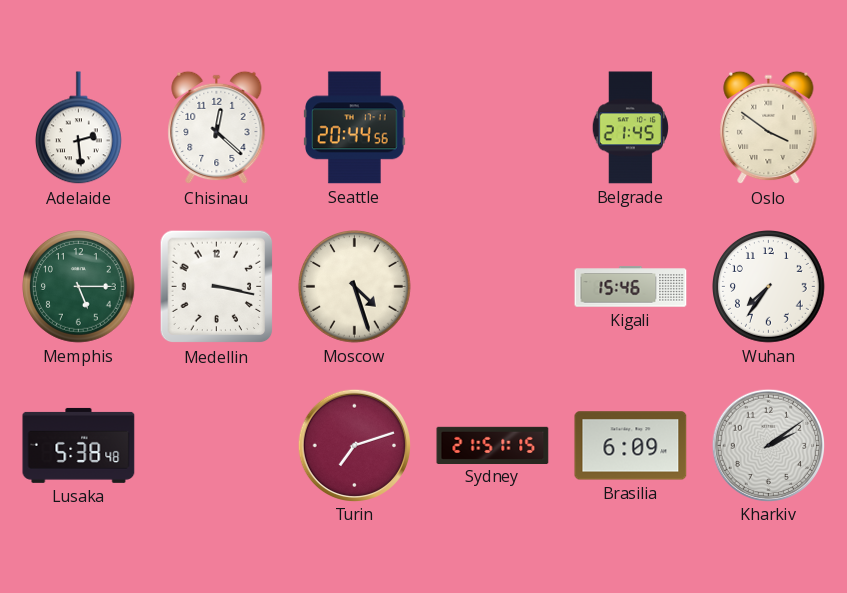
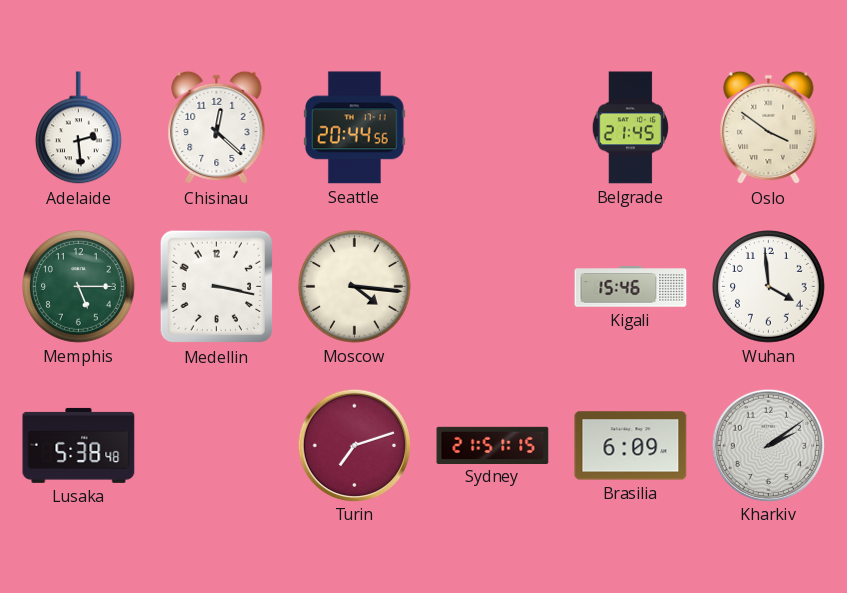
Moscow: 4:27 -> 4:16 (355, 287)
Wuhan: 7:36 -> 3:59 (769, 287)
